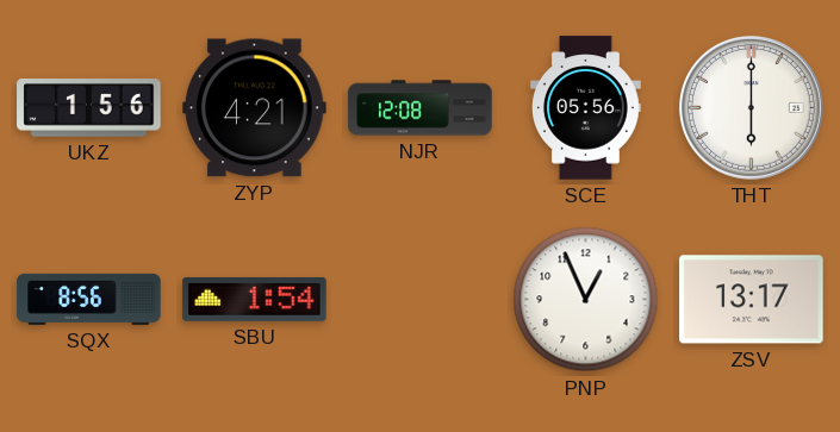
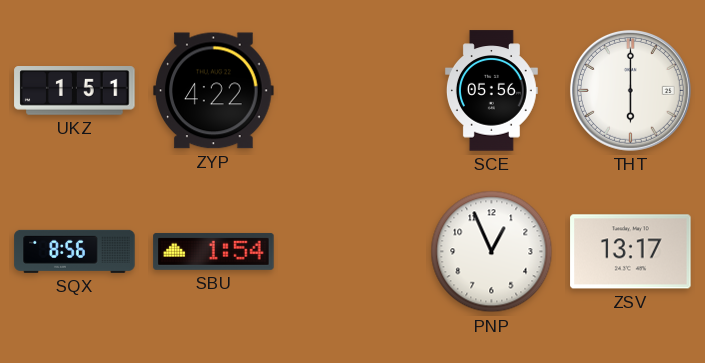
UKZ: 1:56 -> 1:51 (75, 91)
ZYP: 4:21 -> 4:22 (214, 91)
NJR: 12:08 -> none (421, 108)
